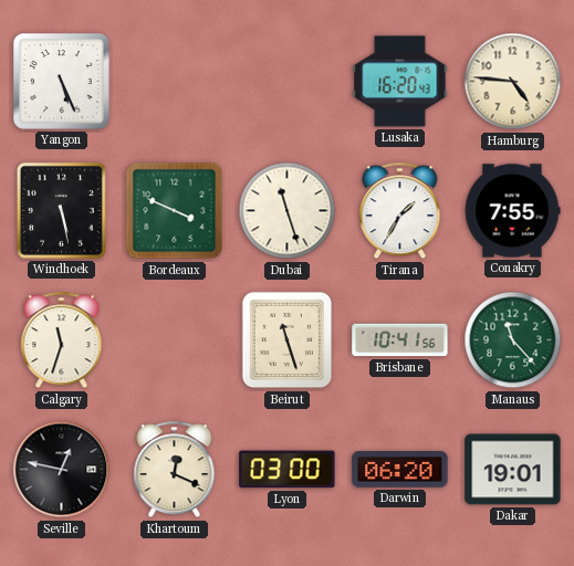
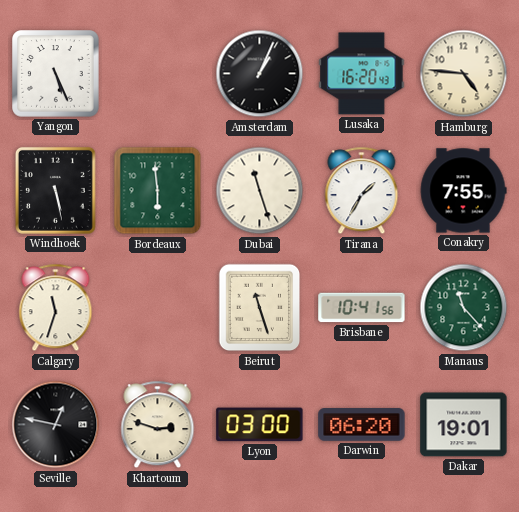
Amsterdam: none -> 1:04 (260, 74)
Bordeaux: 3:49 -> 5:59 (158, 191)
Khartoum: 12:19 -> 2:48 (158, 425)
